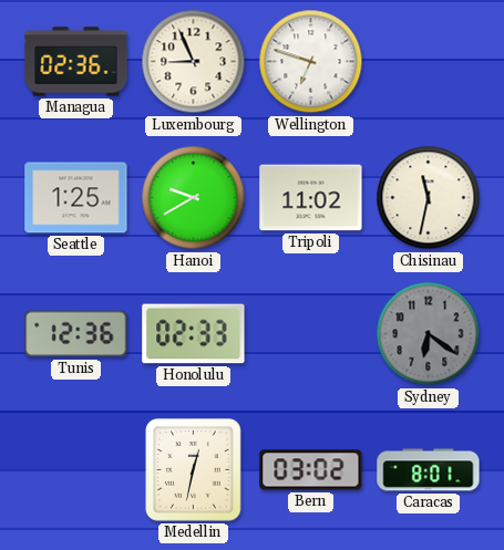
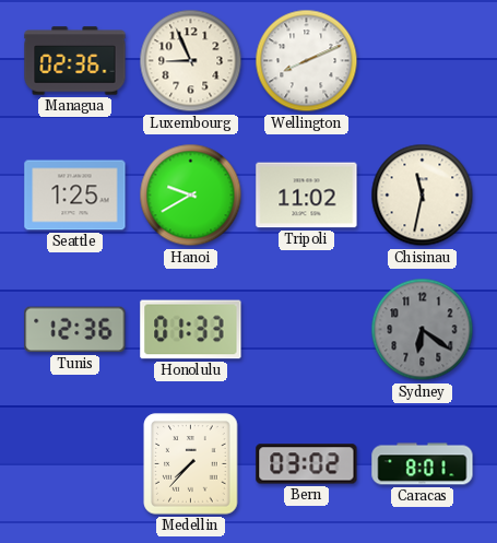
Wellington: 6:48 -> 8:11 (307, 61)
Honolulu: 02:33 -> 01:33 (191, 330)
Medellin: 12:32 -> 7:37 (191, 464)
